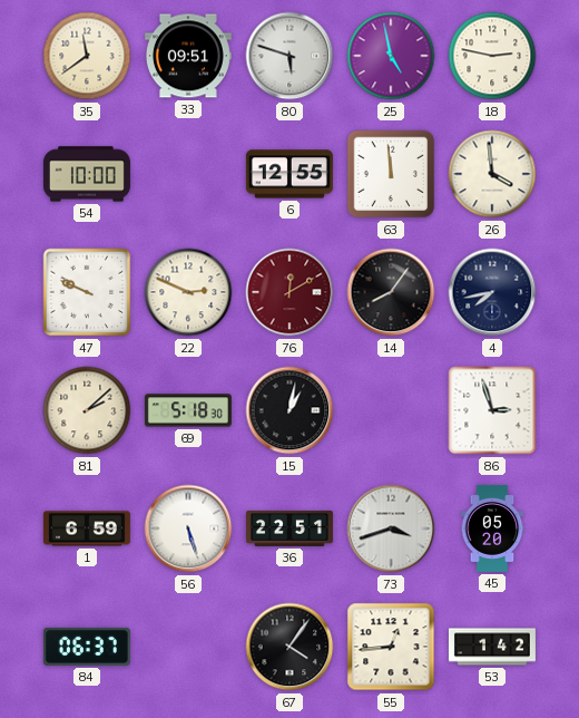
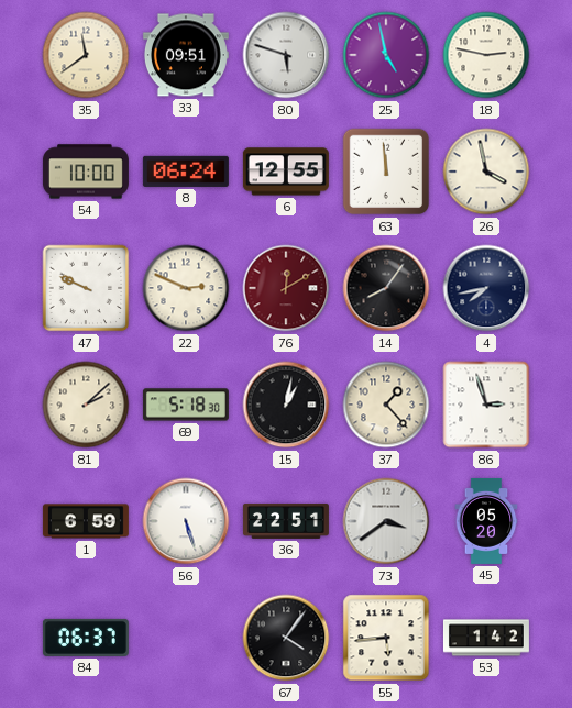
8: none -> 06:24 (186, 172)
26: 3:59 -> 3:58 (486, 172)
37: none -> 1:23 (386, 405)
73: 3:42 -> 3:39 (386, 521)
55: 12:44 -> 5:44 (386, 638)
